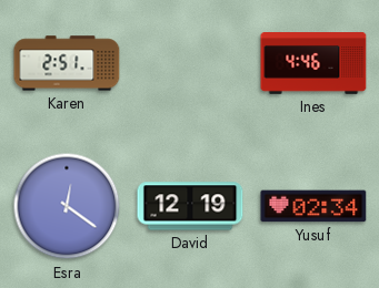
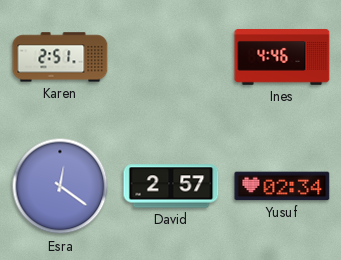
David: 12:19 -> 2:57 (171, 186)
